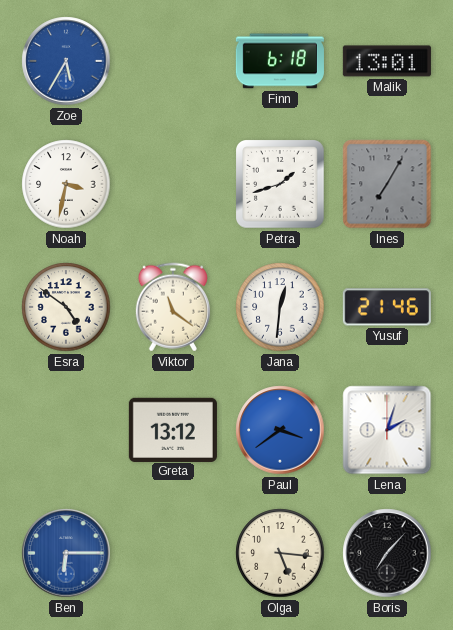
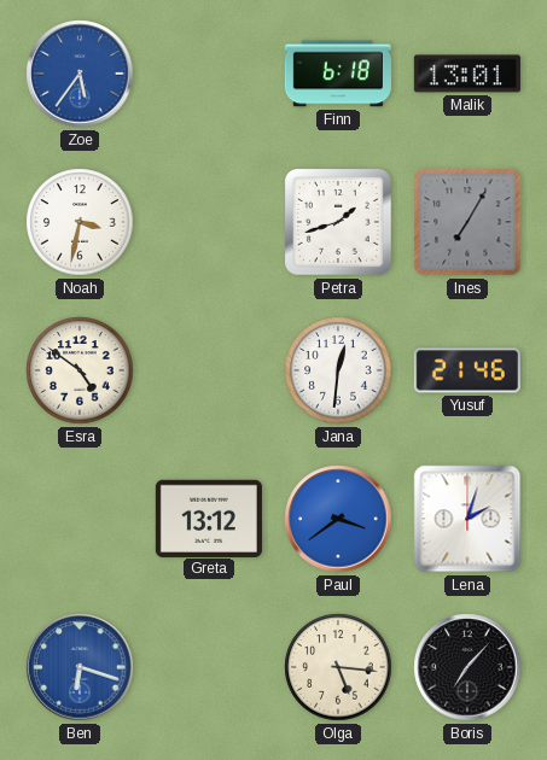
Zoe: 5:35 -> 5:36 (80, 74)
Viktor: 11:21 -> none (173, 307)
Ben: 6:15 -> 6:18 (80, 667)
